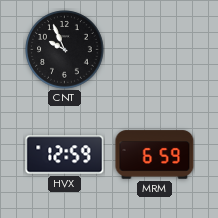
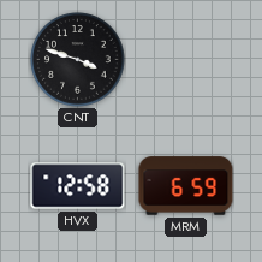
CNT: 9:56 -> 3:48 (78, 60)
HVX: 12:59 -> 12:58 (78, 186)
